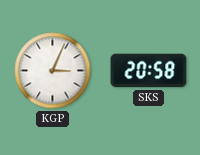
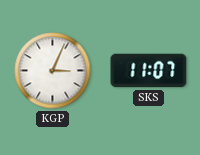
SKS: 20:58 -> 11:07 (149, 71)
